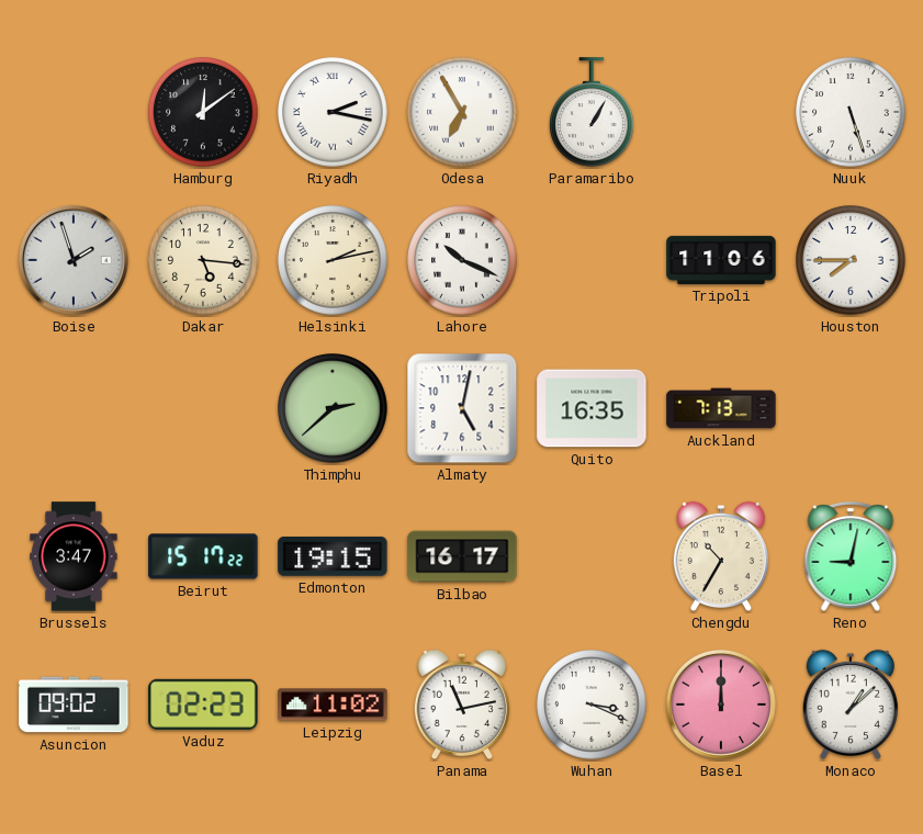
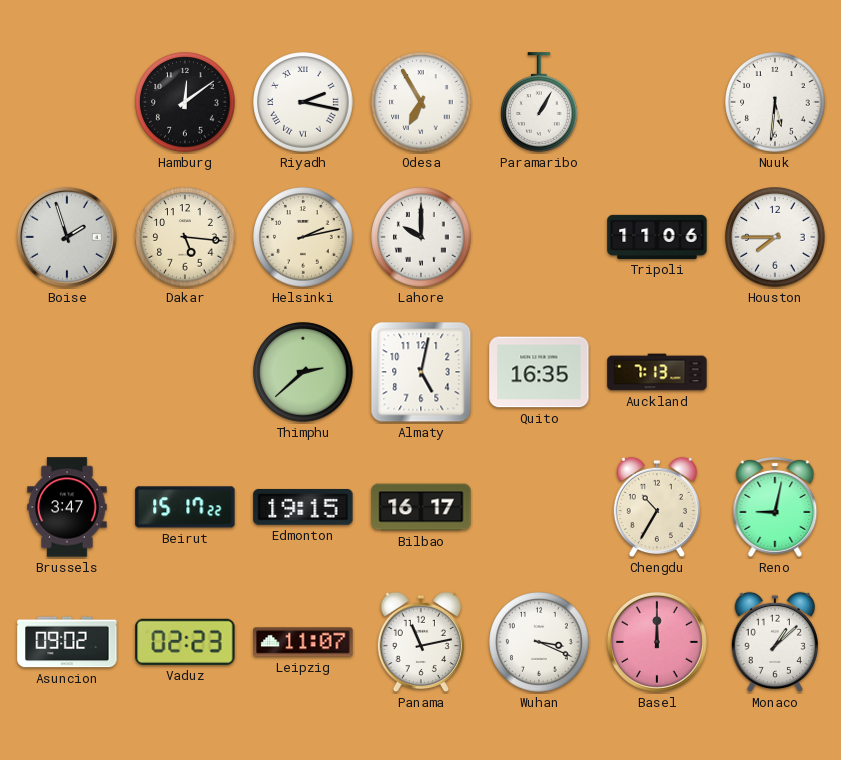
Nuuk: 5:27 -> 5:31 (775, 102)
Lahore: 10:19 -> 10:00 (421, 237)
Leipzig: 11:02 -> 11:07 (303, 642)
